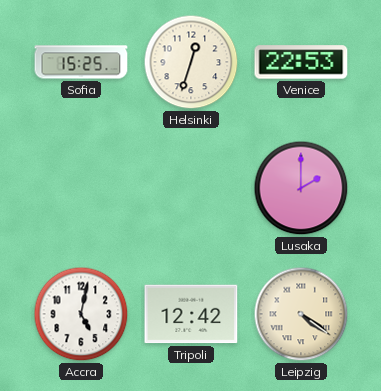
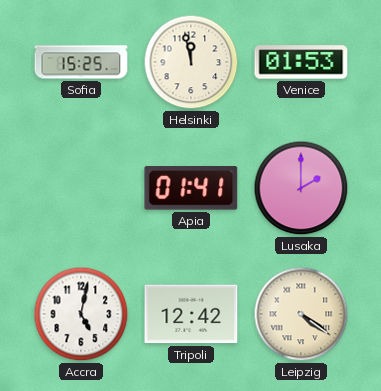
Helsinki: 12:33 -> 11:58 (191, 62)
Venice: 22:53 -> 01:53 (301, 62)
Apia: none -> 01:41 (191, 188)
